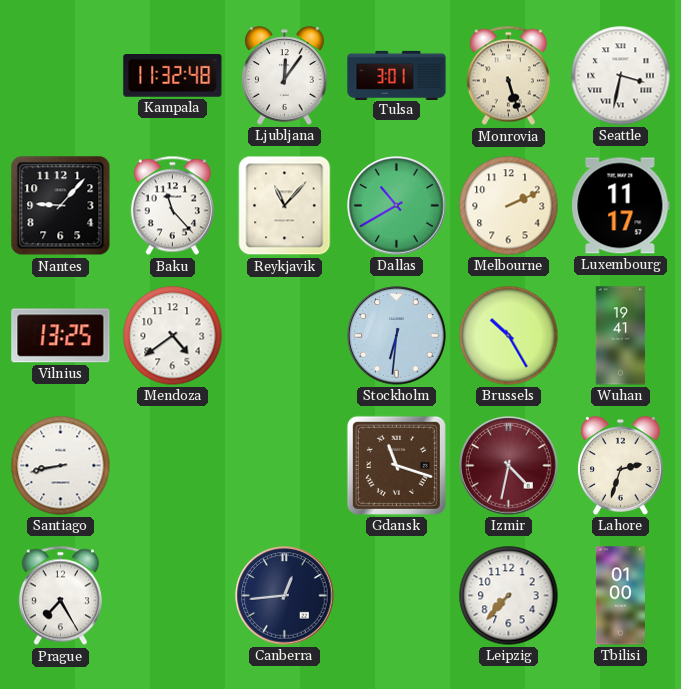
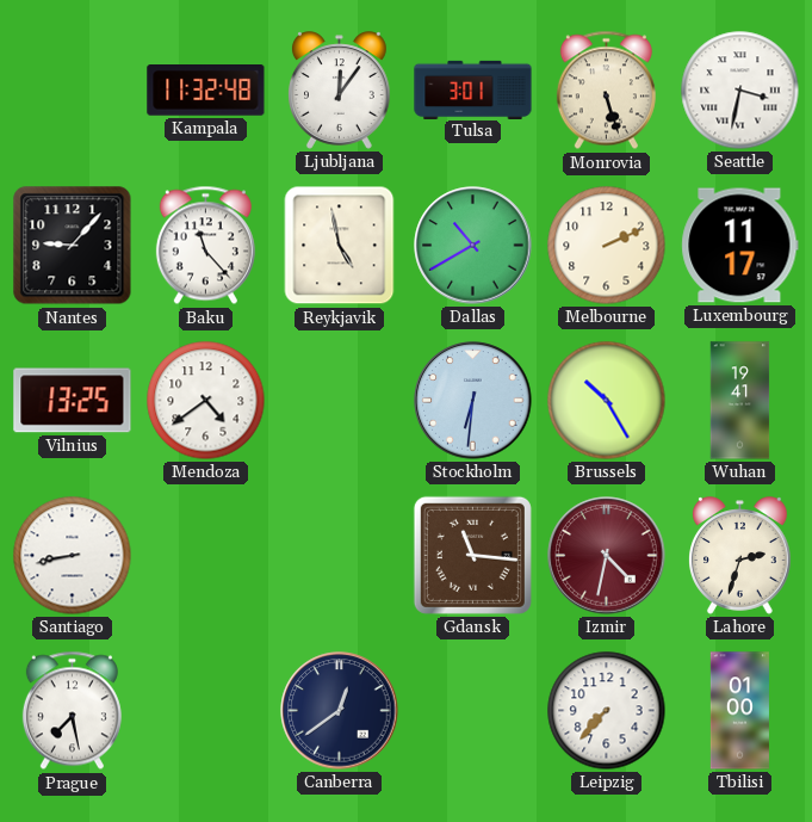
Reykjavik: 11:07 -> 4:58 (340, 246)
Gdansk: 11:18 -> 11:16 (472, 555)
Prague: 7:25 -> 7:28 (72, 711)
Canberra: 12:44 -> 12:39 (340, 711)
